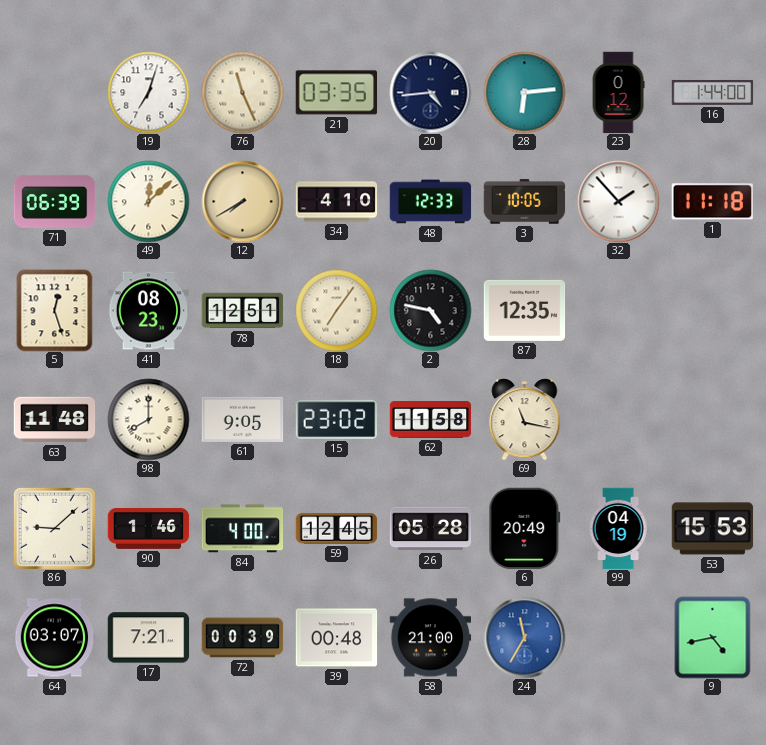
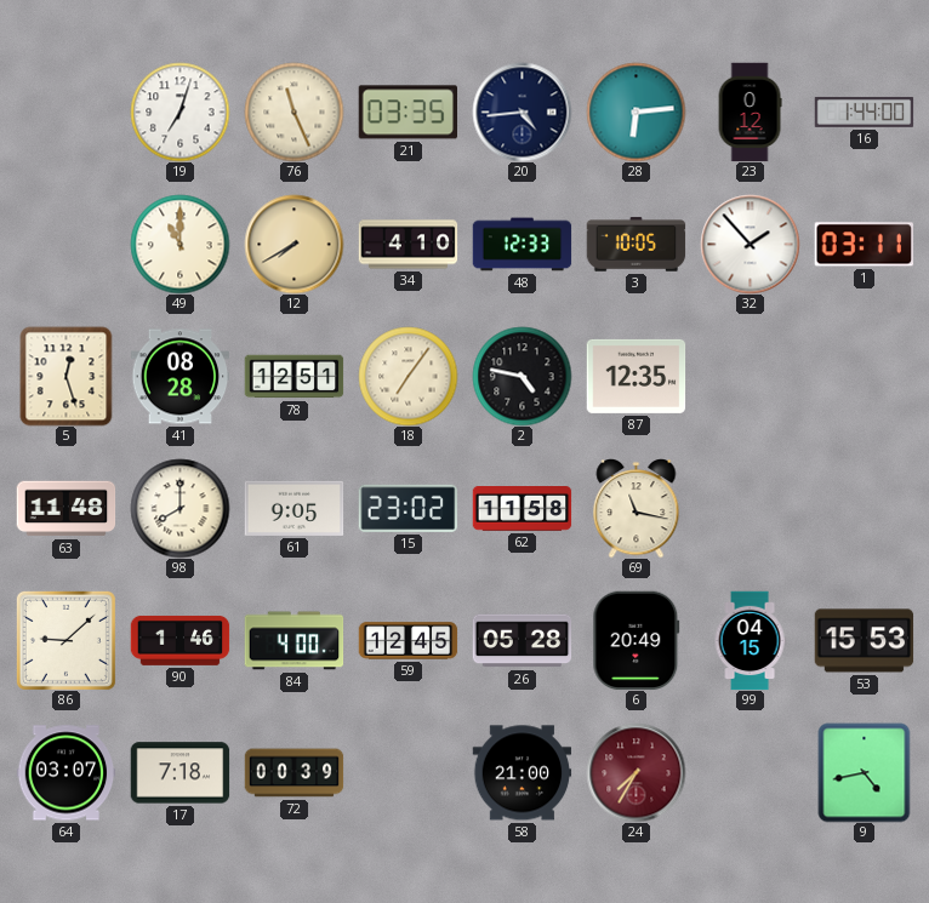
71: 06:39 -> none (54, 201)
49: 12:08 -> 11:00 (179, 244)
1: 11:18 -> 03:11 (864, 245)
41: 08:23 -> 08:28 (179, 377)
99: 04:19 -> 04:15 (750, 640)
17: 7:21 -> 7:18 (179, 773)
39: 00:48 -> none (336, 638)
24: 11:35 -> 7:35 (636, 772)
24 dial: blue -> burgundy (636, 772)
